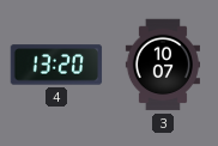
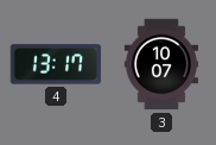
4: 13:20 -> 13:17 (56, 64)
